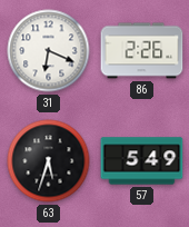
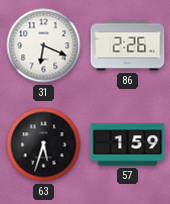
57: 5:49 -> 1:59 (128, 145)
